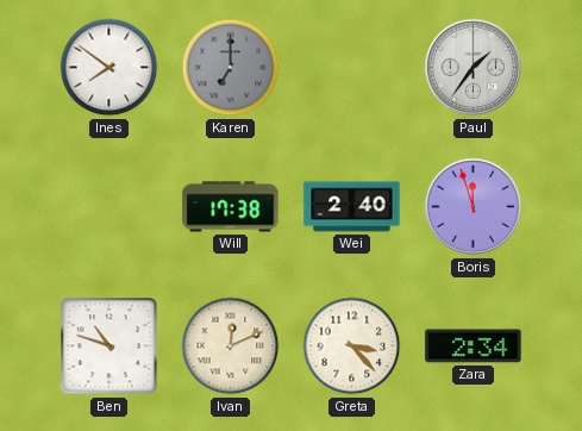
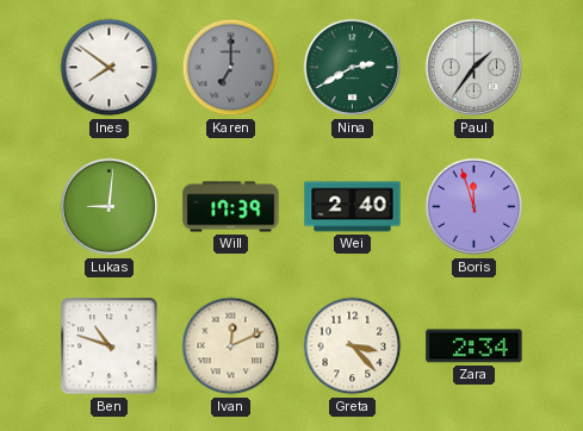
Nina: none -> 2:40 (353, 68)
Lukas: none -> 9:01 (110, 207)
Will: 17:38 -> 17:39 (231, 207)
